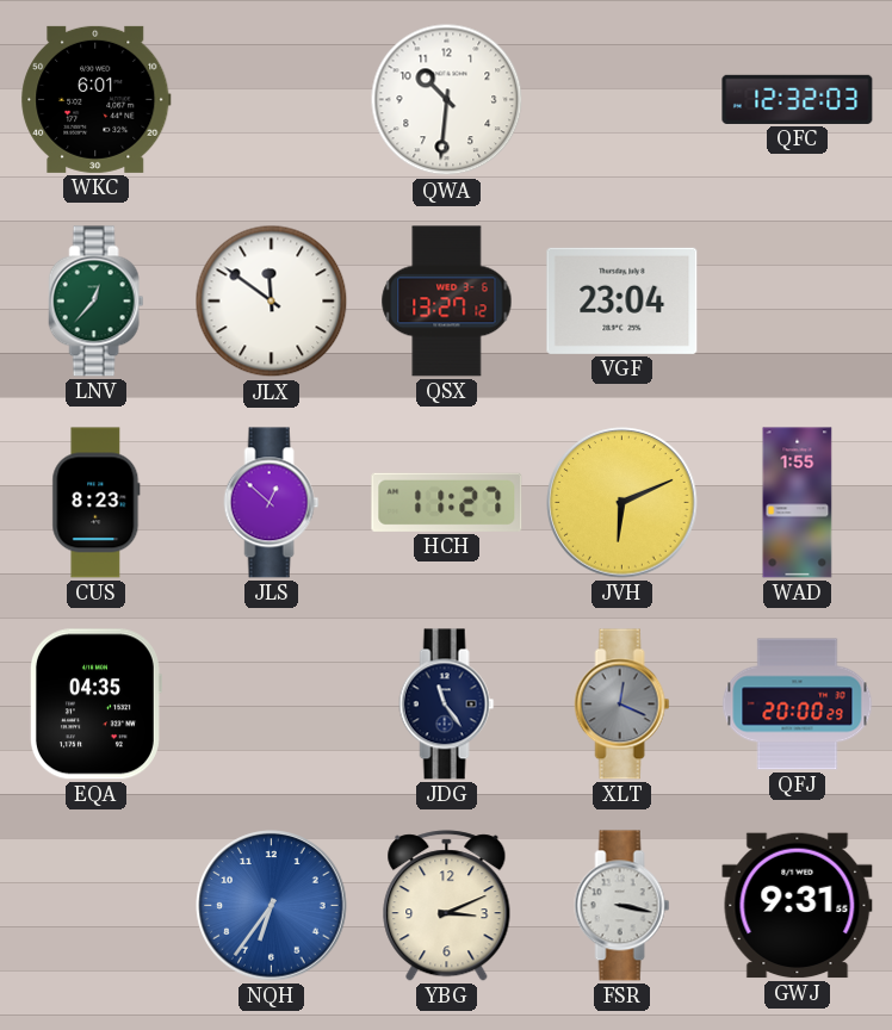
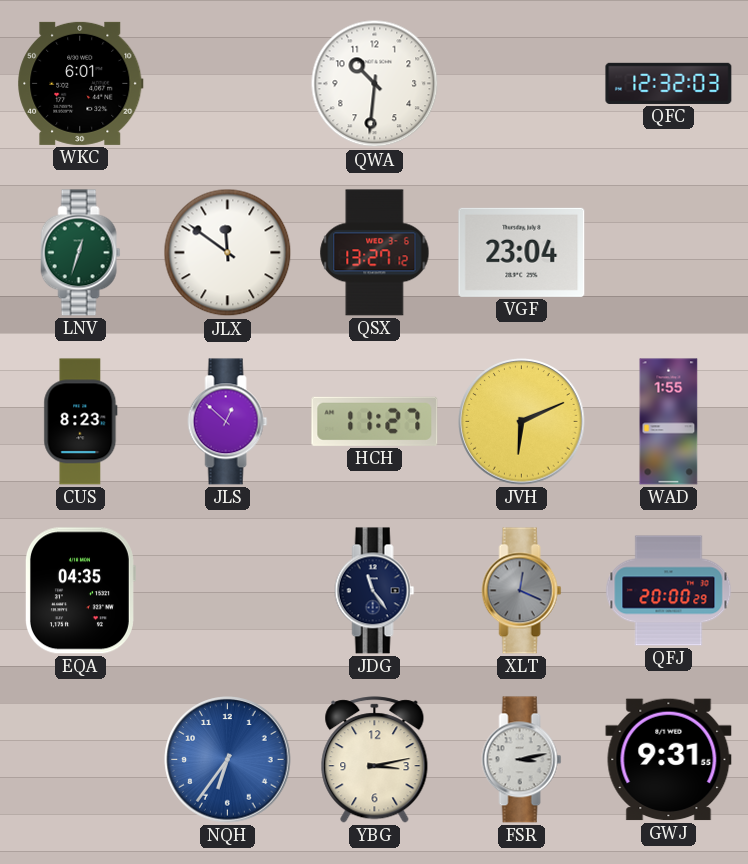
LNV: 12:37 -> 12:33 (81, 253)
YBG: 3:11 -> 3:13 (375, 760)
FSR: 3:17 -> 3:13 (522, 760)
